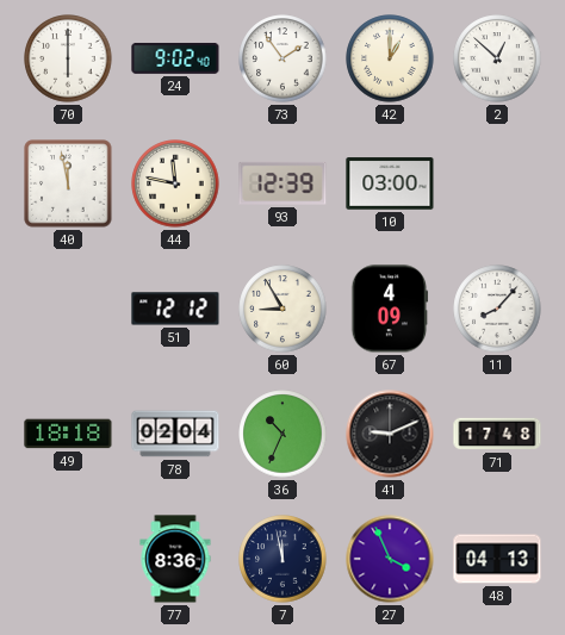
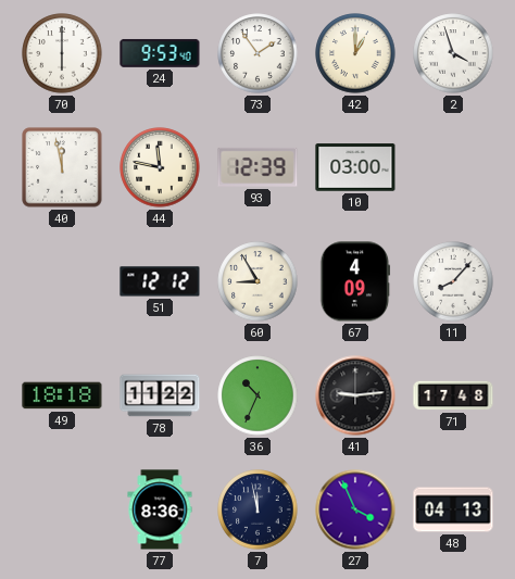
24: 9:02 -> 9:53 (160, 53)
2: 12:52 -> 3:57 (453, 53)
78: 02:04 -> 11:22 (160, 395)
41: 9:11 -> 9:14 (355, 395)
